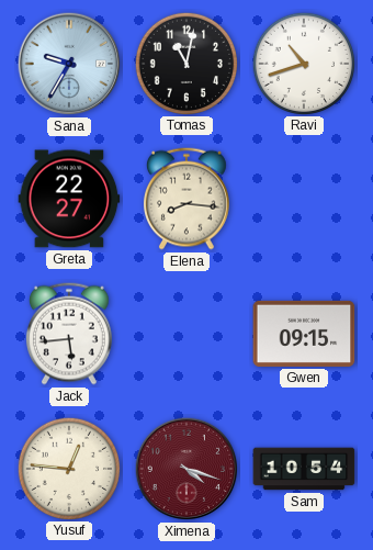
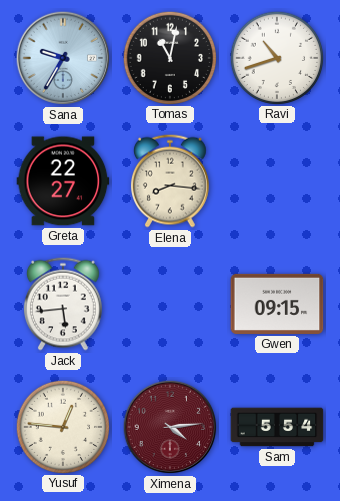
Ximena: 4:18 -> 4:14 (170, 427)
Sam: 10:54 -> 5:54 (277, 427)
